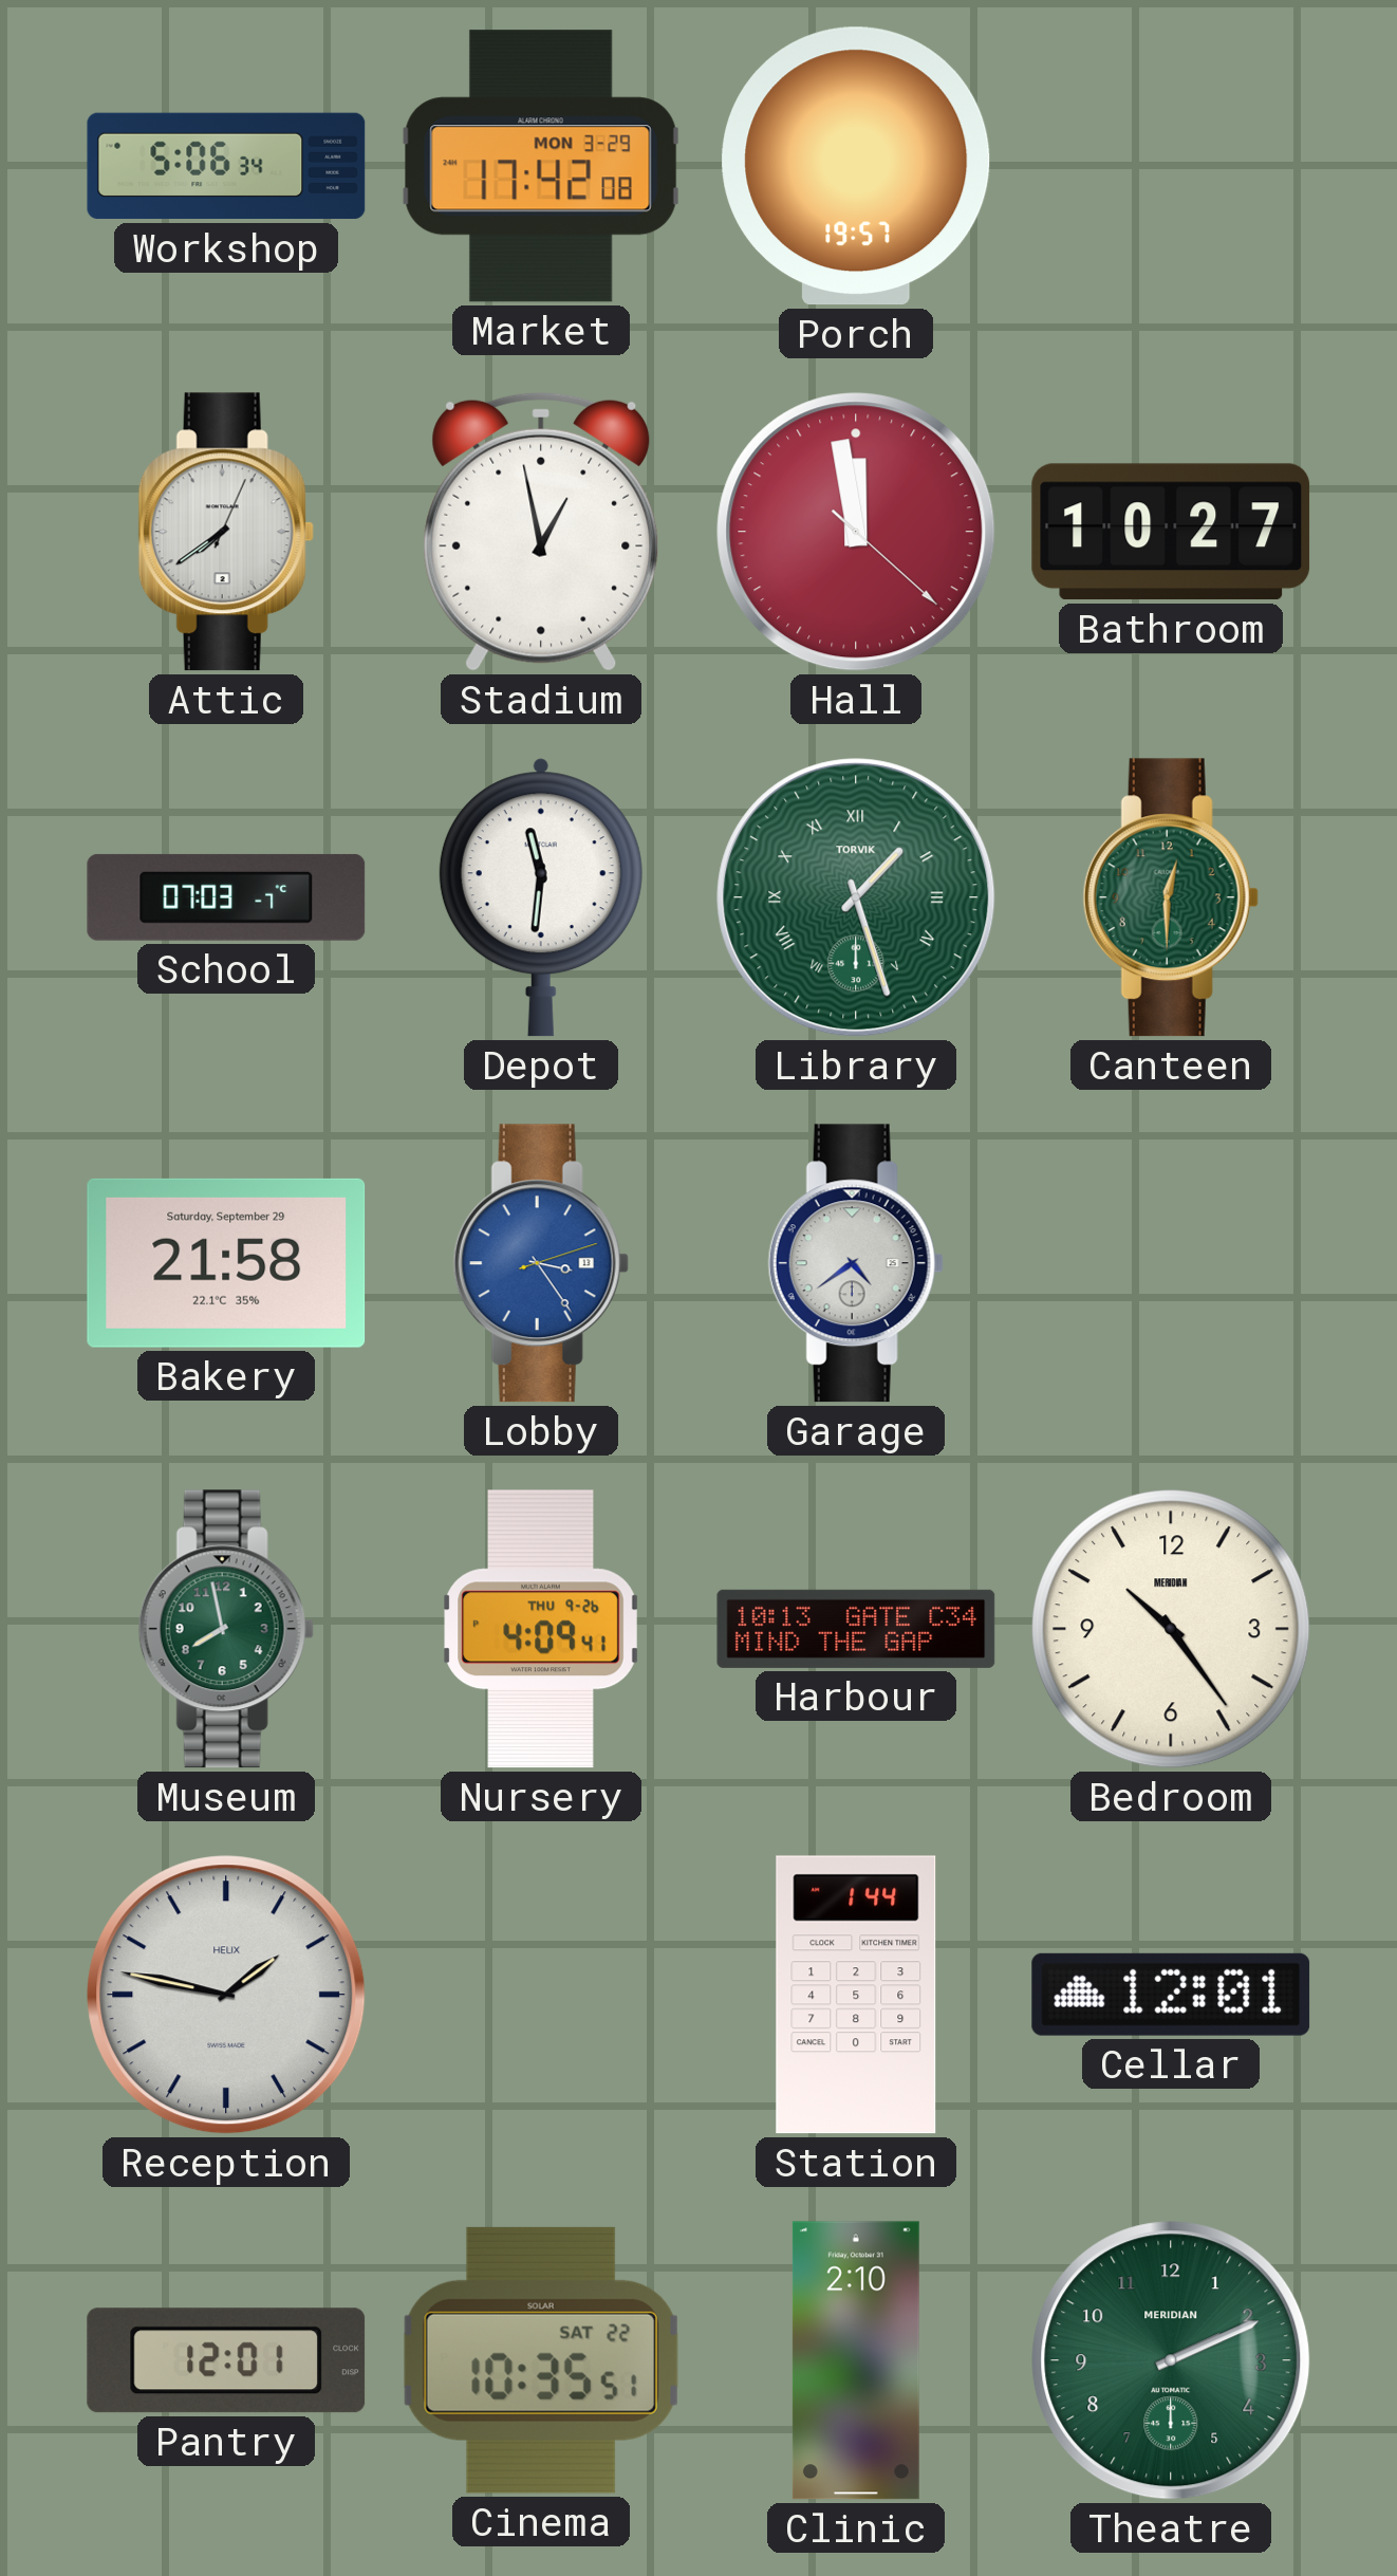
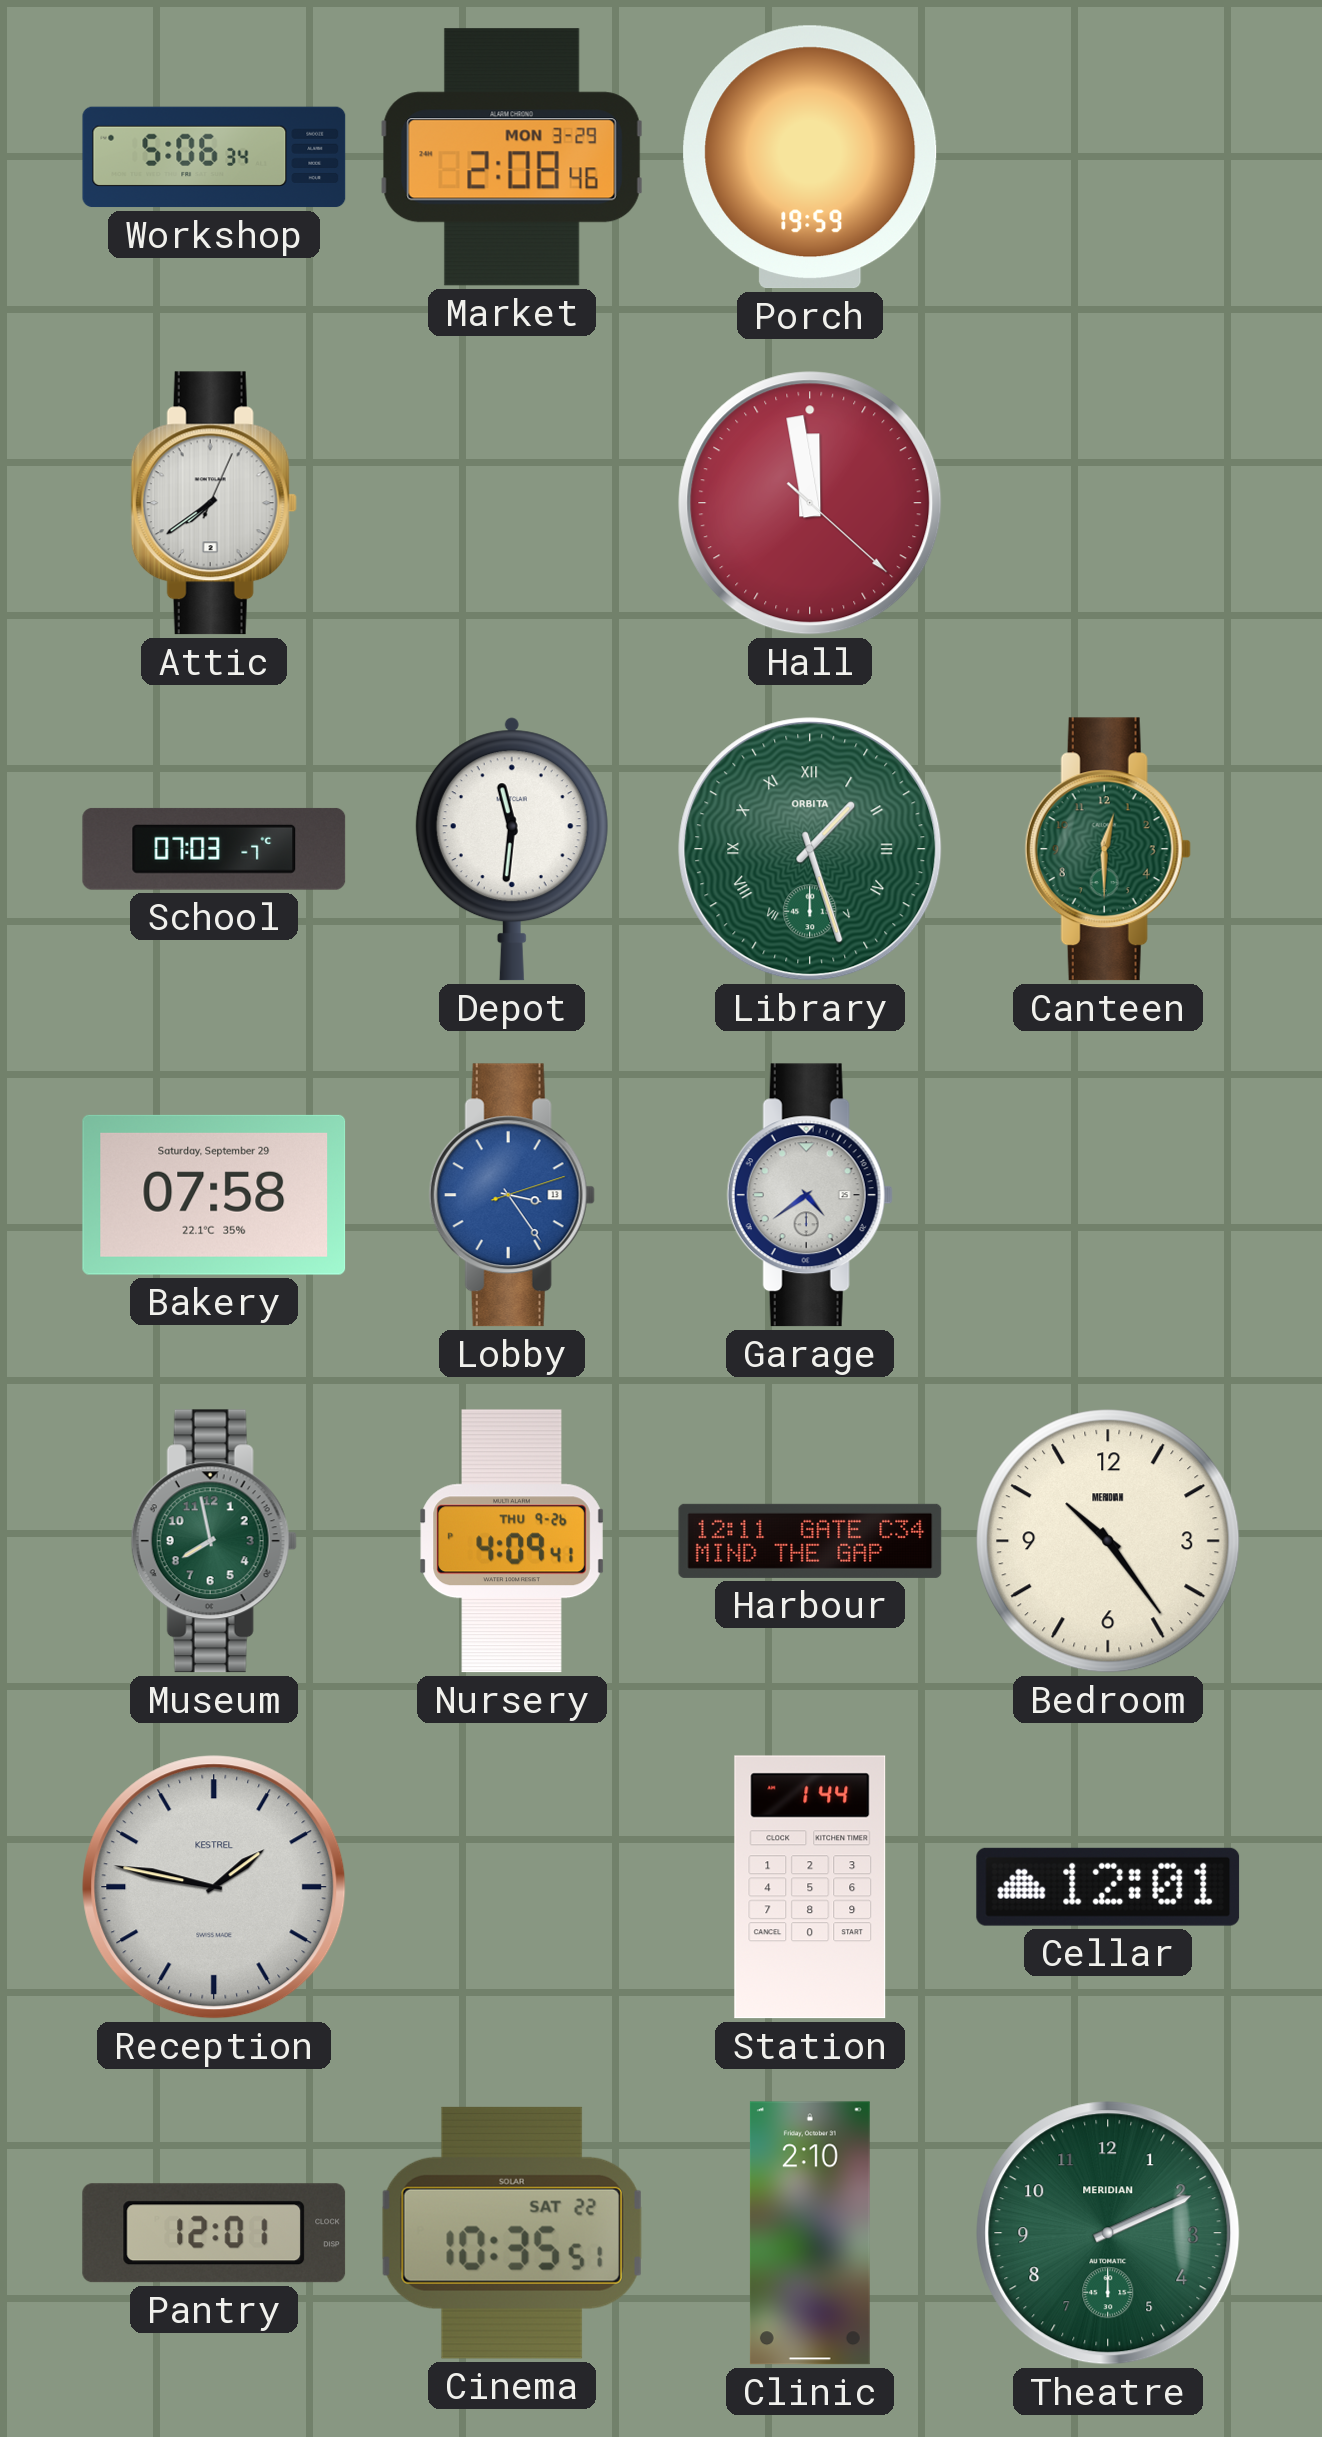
Market: 17:42 -> 2:08 (512, 157)
Porch: 19:57 -> 19:59 (810, 157)
Stadium: 12:58 -> none (541, 532)
Bathroom: 10:27 -> none (1171, 532)
Library brand: TORVIK -> ORBITA (810, 849)
Bakery: 21:58 -> 07:58 (214, 1195)
Harbour: 10:13 -> 12:11 (810, 1541)
Reception brand: HELIX -> KESTREL (214, 1887)
